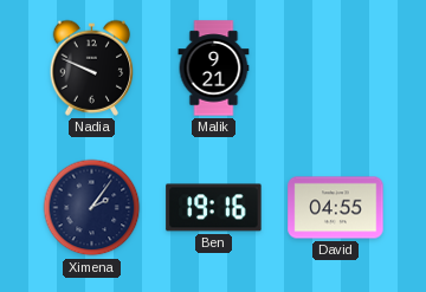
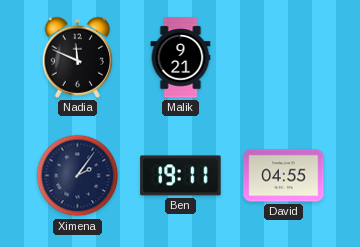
Nadia: 9:49 -> 11:49 (78, 57)
Ben: 19:16 -> 19:11 (181, 176)
